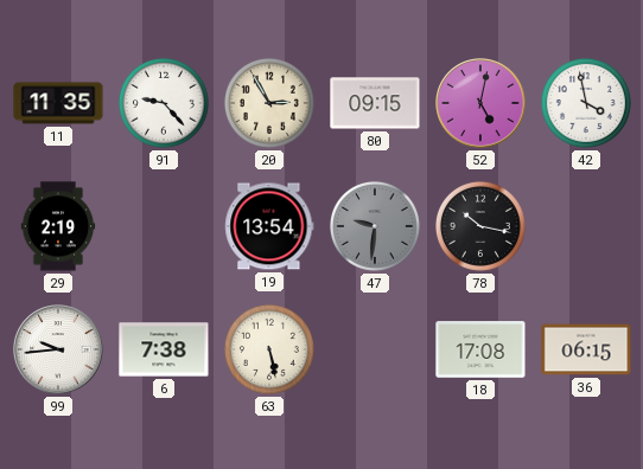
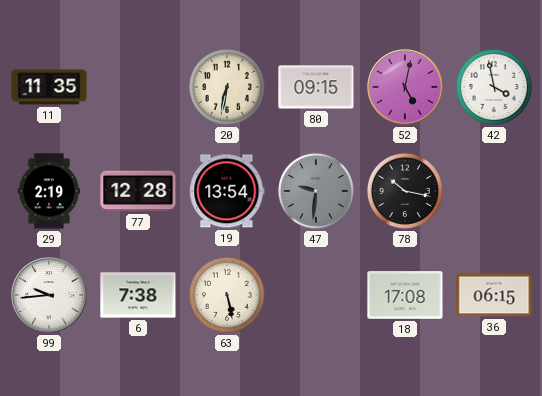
91: 9:23 -> none (164, 103)
20: 2:55 -> 6:32 (227, 87)
77: none -> 12:28 (138, 191)
